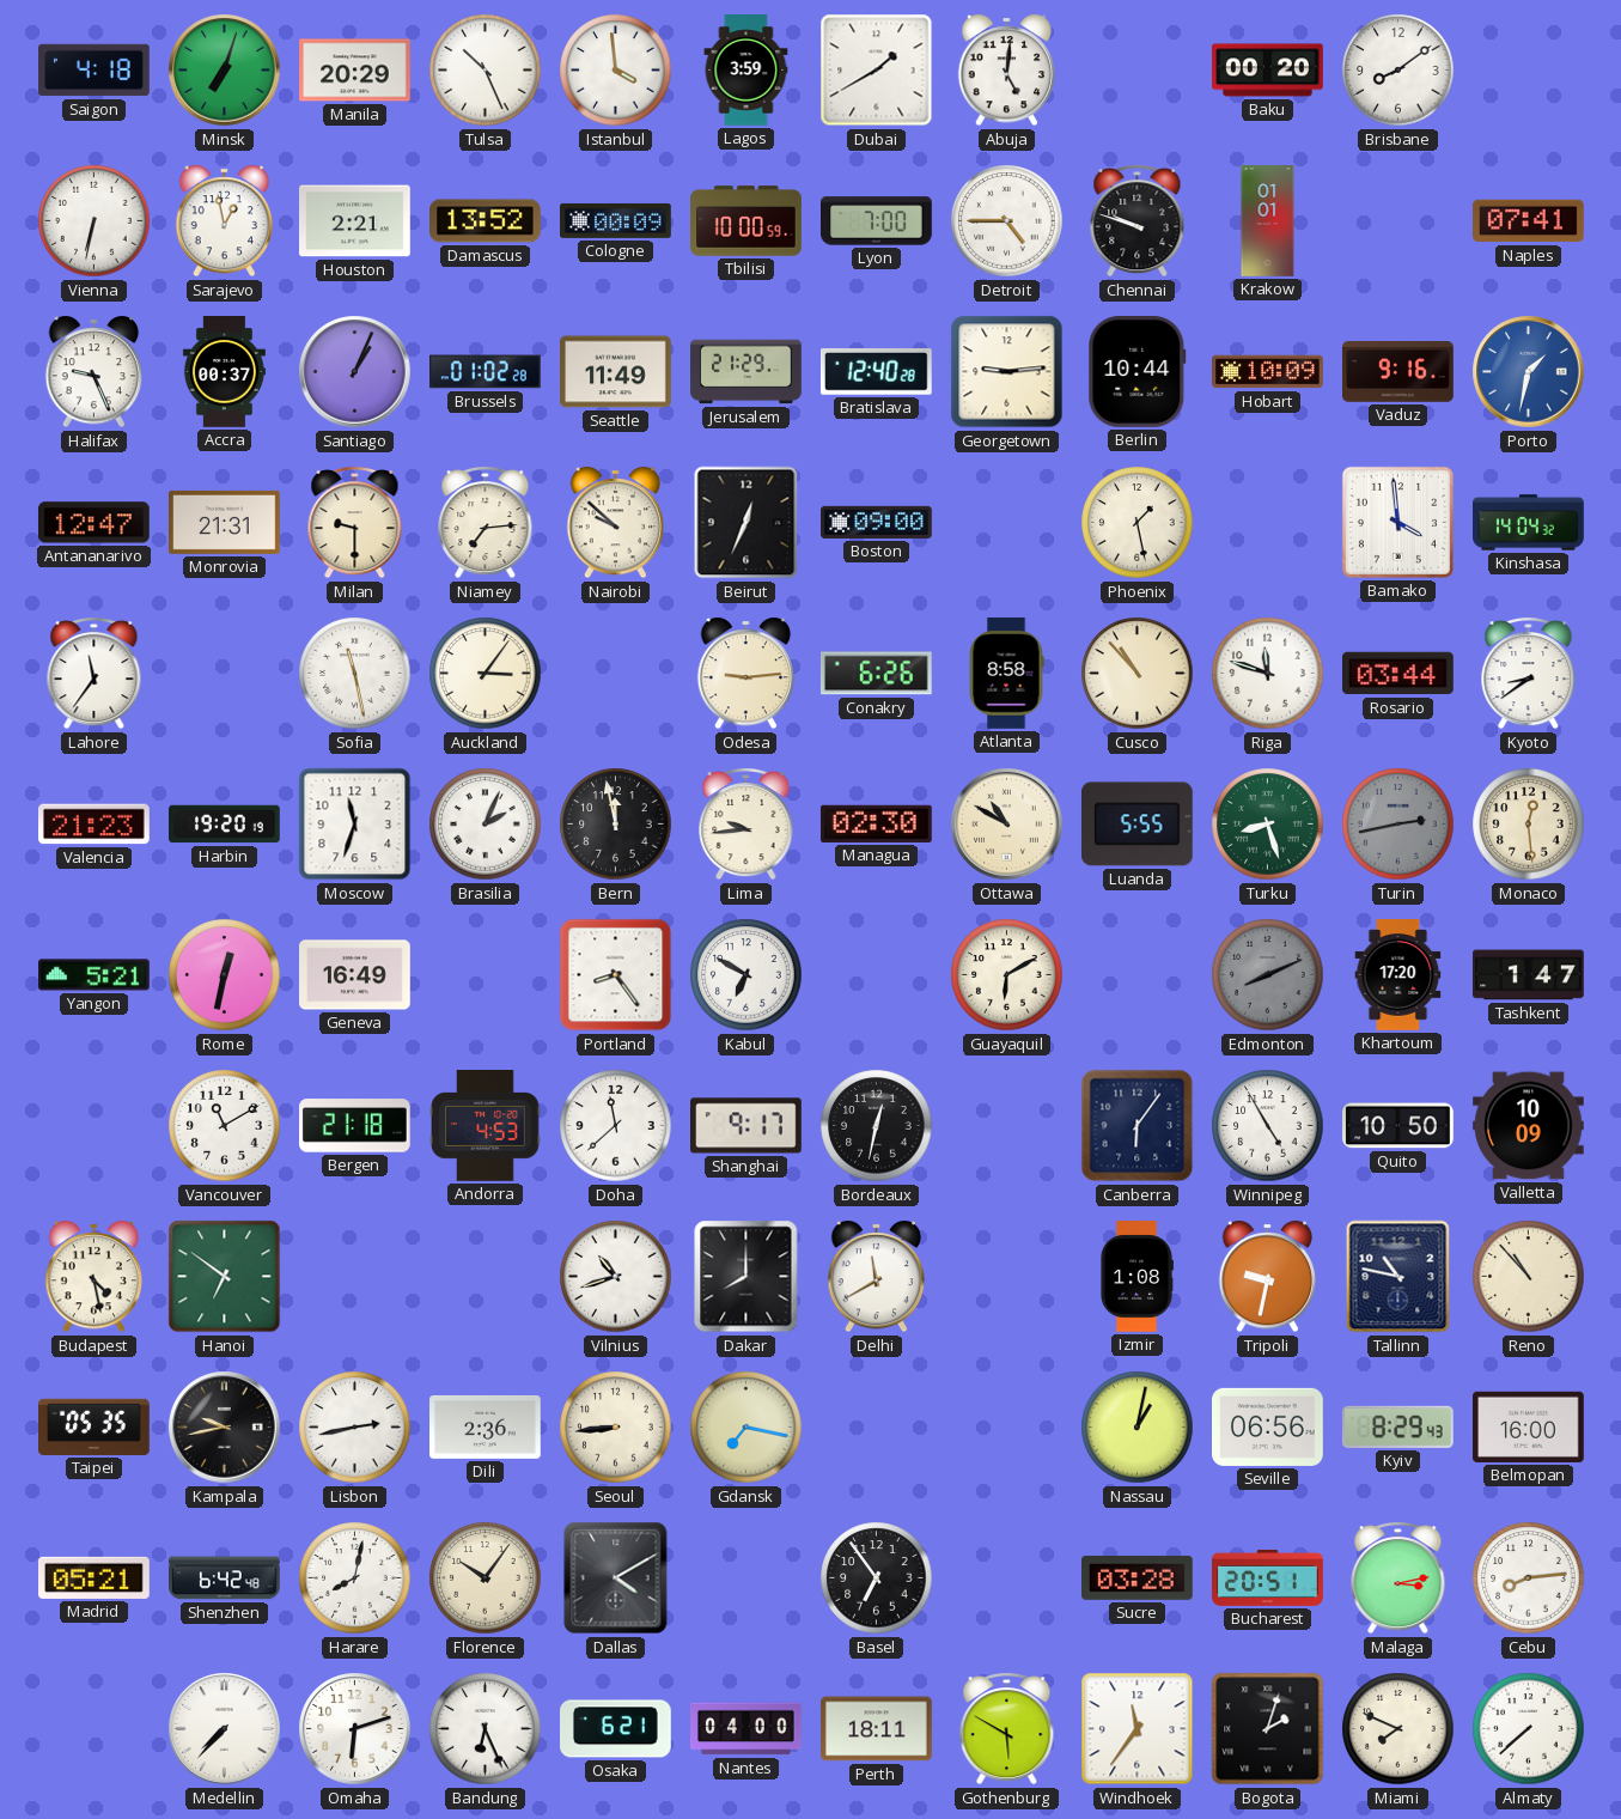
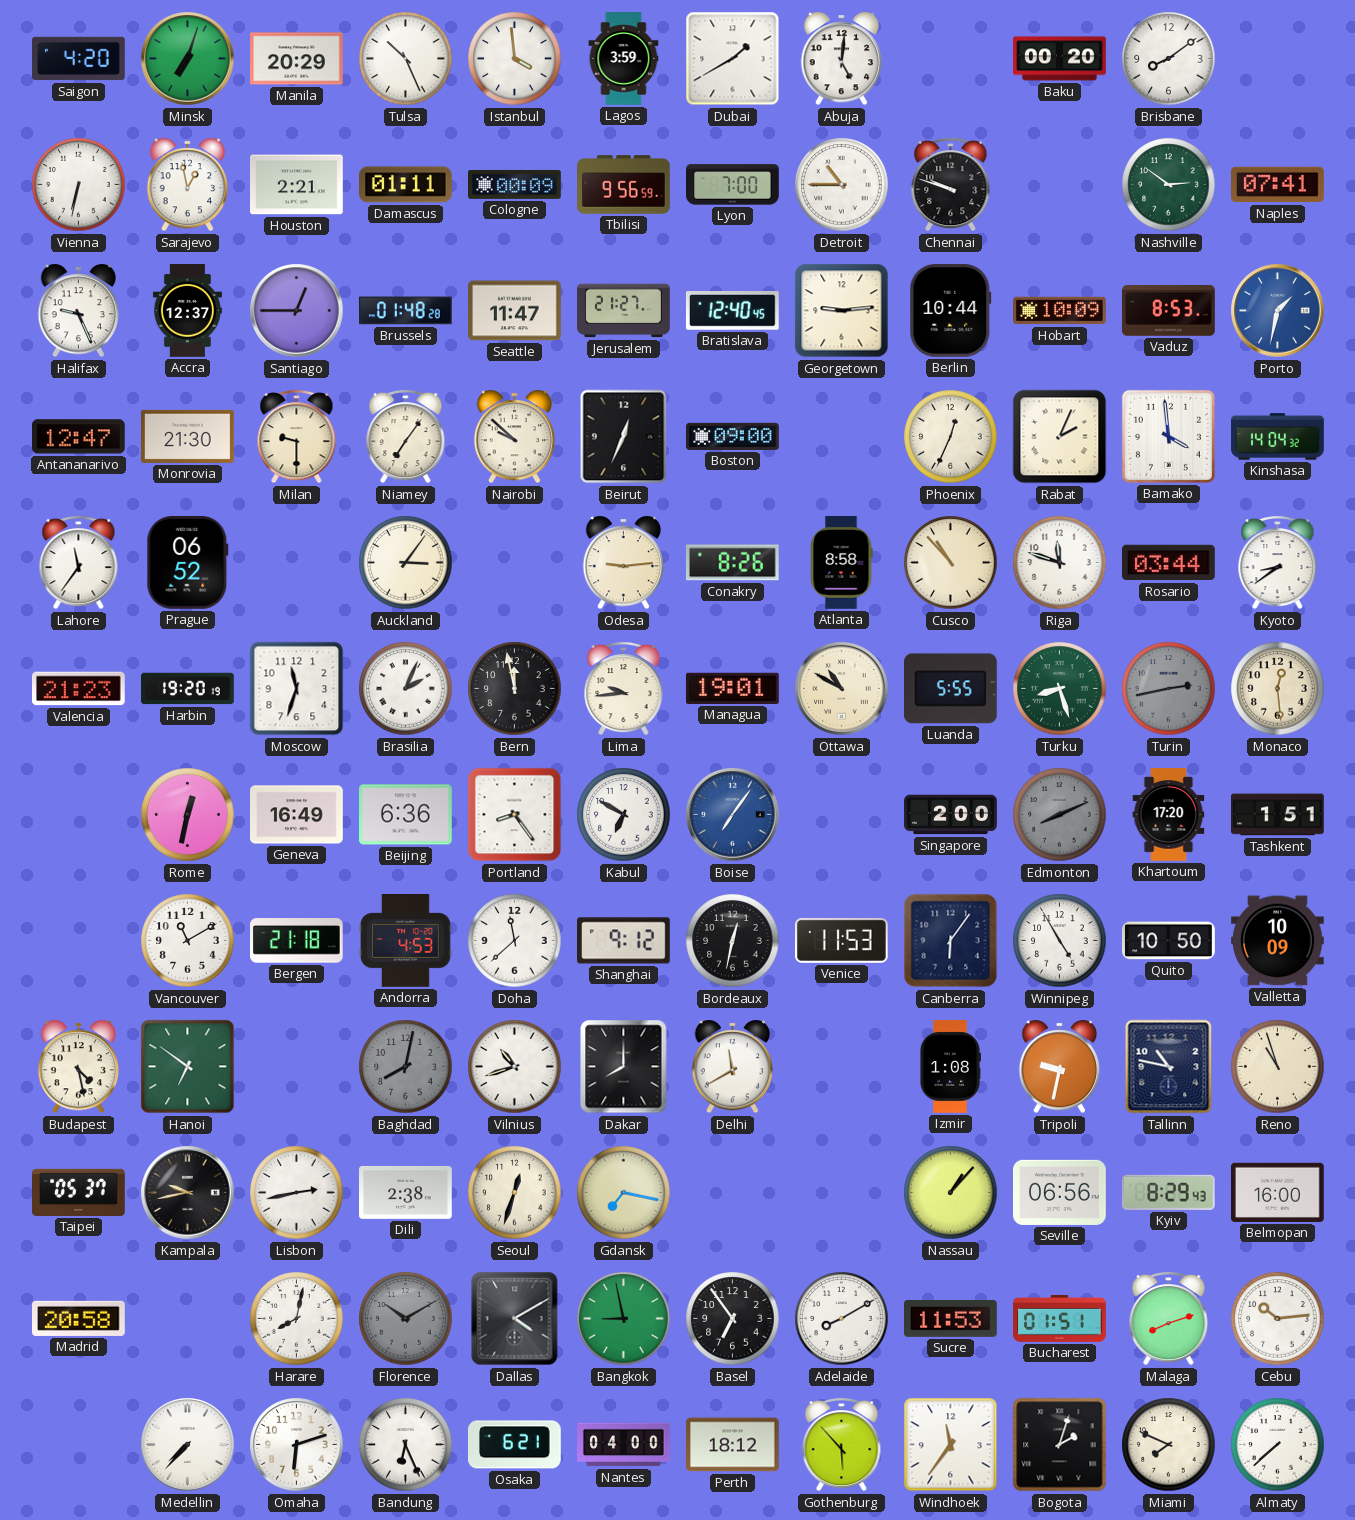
Saigon: 4:18 -> 4:20 (79, 59)
Damascus: 13:52 -> 01:11 (406, 185)
Tbilisi: 10:00 -> 9:56 (624, 185)
Detroit: 4:45 -> 10:45 (842, 185)
Krakow: 01:01 -> none (1268, 221)
Nashville: none -> 2:51 (1169, 185)
Accra: 00:37 -> 12:37 (187, 311)
Santiago: 1:04 -> 12:45 (297, 311)
Brussels: 01:02 -> 01:48 (406, 311)
Seattle: 11:49 -> 11:47 (515, 311)
Jerusalem: 21:29 -> 21:27 (624, 311)
Bratislava: 12:40:28 -> 12:40:45 (732, 311)
Vaduz: 9:16 -> 8:53 (1169, 311)
Monrovia: 21:31 -> 21:30 (188, 436)
Niamey: 7:14 -> 7:06 (406, 437)
Phoenix: 1:28 -> 12:34 (951, 437)
Rabat: none -> 2:04 (1060, 437)
Prague: none -> 06:52 (188, 563)
Sofia: 11:28 -> none (355, 674)
Conakry: 6:26 -> 8:26 (732, 563)
Managua: 02:30 -> 19:01 (732, 688)
Yangon: 5:21 -> none (95, 975)
Beijing: none -> 6:36 (406, 815)
Boise: none -> 7:06 (733, 815)
Guayaquil: 6:10 -> none (1007, 975)
Singapore: none -> 2:00 (951, 815)
Tashkent: 1:47 -> 1:51 (1278, 815)
Shanghai: 9:17 -> 9:12 (624, 941)
Venice: none -> 11:53 (842, 940)
Baghdad: none -> 8:02 (406, 1067)
Reno: 10:53 -> 10:57 (1278, 1067)
Taipei: 05:35 -> 05:37 (79, 1192)
Dili: 2:36 -> 2:38 (406, 1192)
Seoul: 8:44 -> 12:33 (515, 1193)
Nassau: 1:02 -> 1:07 (951, 1193)
Madrid: 05:21 -> 20:58 (79, 1318)
Shenzhen: 6:42 -> none (225, 1578)
Florence: 10:06 -> 10:10 (406, 1319)
Florence dial: cream -> grey (406, 1319)
Bangkok: none -> 8:58 (624, 1319)
Adelaide: none -> 8:10 (842, 1319)
Sucre: 03:28 -> 11:53 (951, 1318)
Bucharest: 20:51 -> 01:51 (1060, 1318)
Malaga: 3:13 -> 8:12 (1169, 1319)
Cebu: 8:14 -> 10:14 (1278, 1319)
Perth: 18:11 -> 18:12 (733, 1445)
Gothenburg: 5:50 -> 5:53 (842, 1445)
